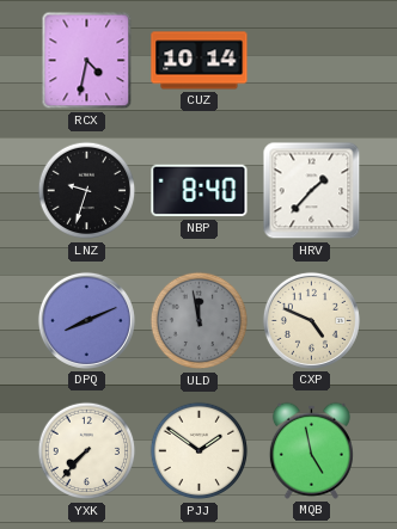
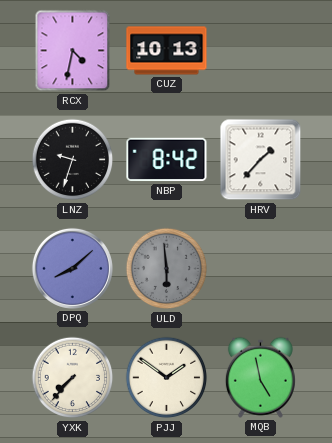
CUZ: 10:14 -> 10:13 (167, 51)
NBP: 8:40 -> 8:42 (167, 160)
DPQ: 8:11 -> 8:08 (72, 268)
ULD: 11:58 -> 5:59 (167, 269)
CXP: 4:49 -> none (311, 320)
